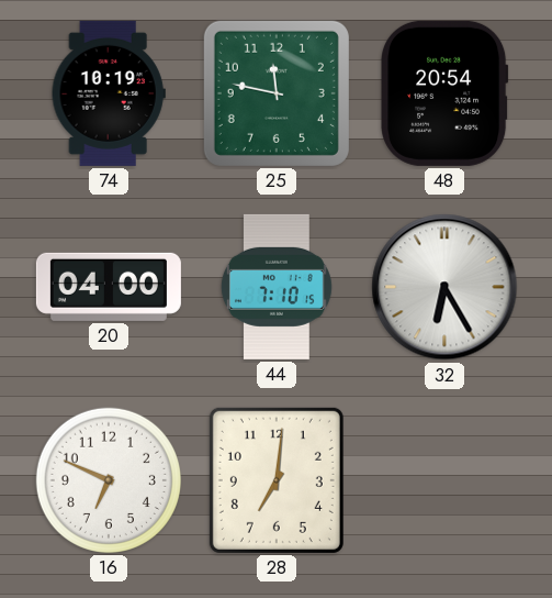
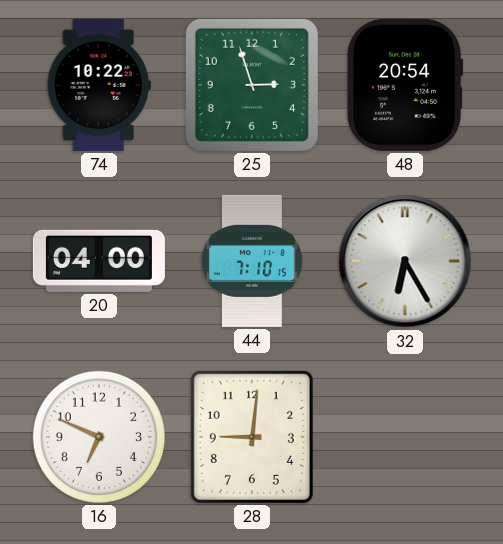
74: 10:19 -> 10:22 (99, 85)
25: 11:47 -> 2:57 (252, 85)
28: 7:01 -> 9:01 (252, 437)
